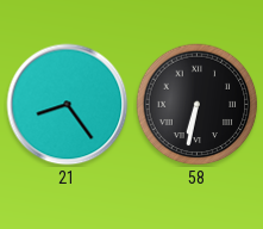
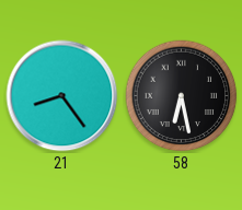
58: 6:32 -> 6:28 (182, 96)
